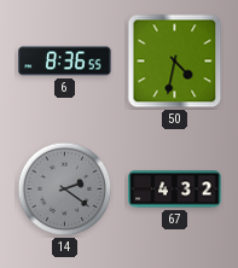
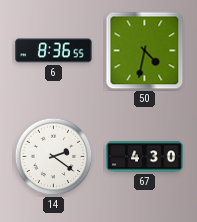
14 dial: grey -> white (54, 157)
67: 4:32 -> 4:30 (145, 157)
